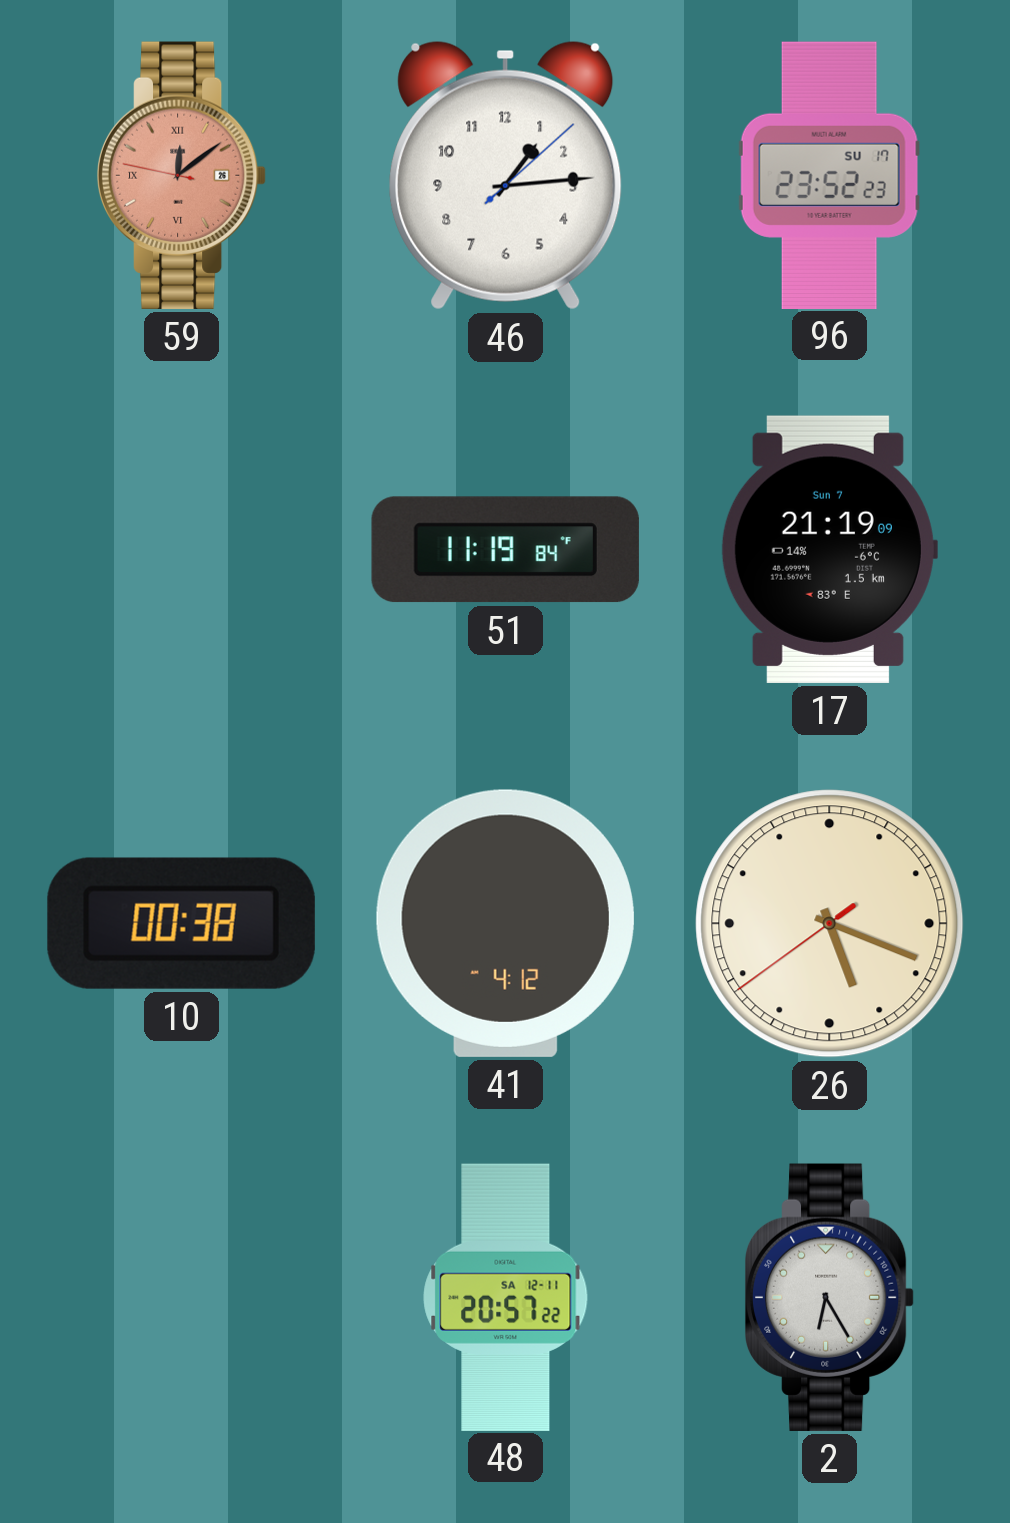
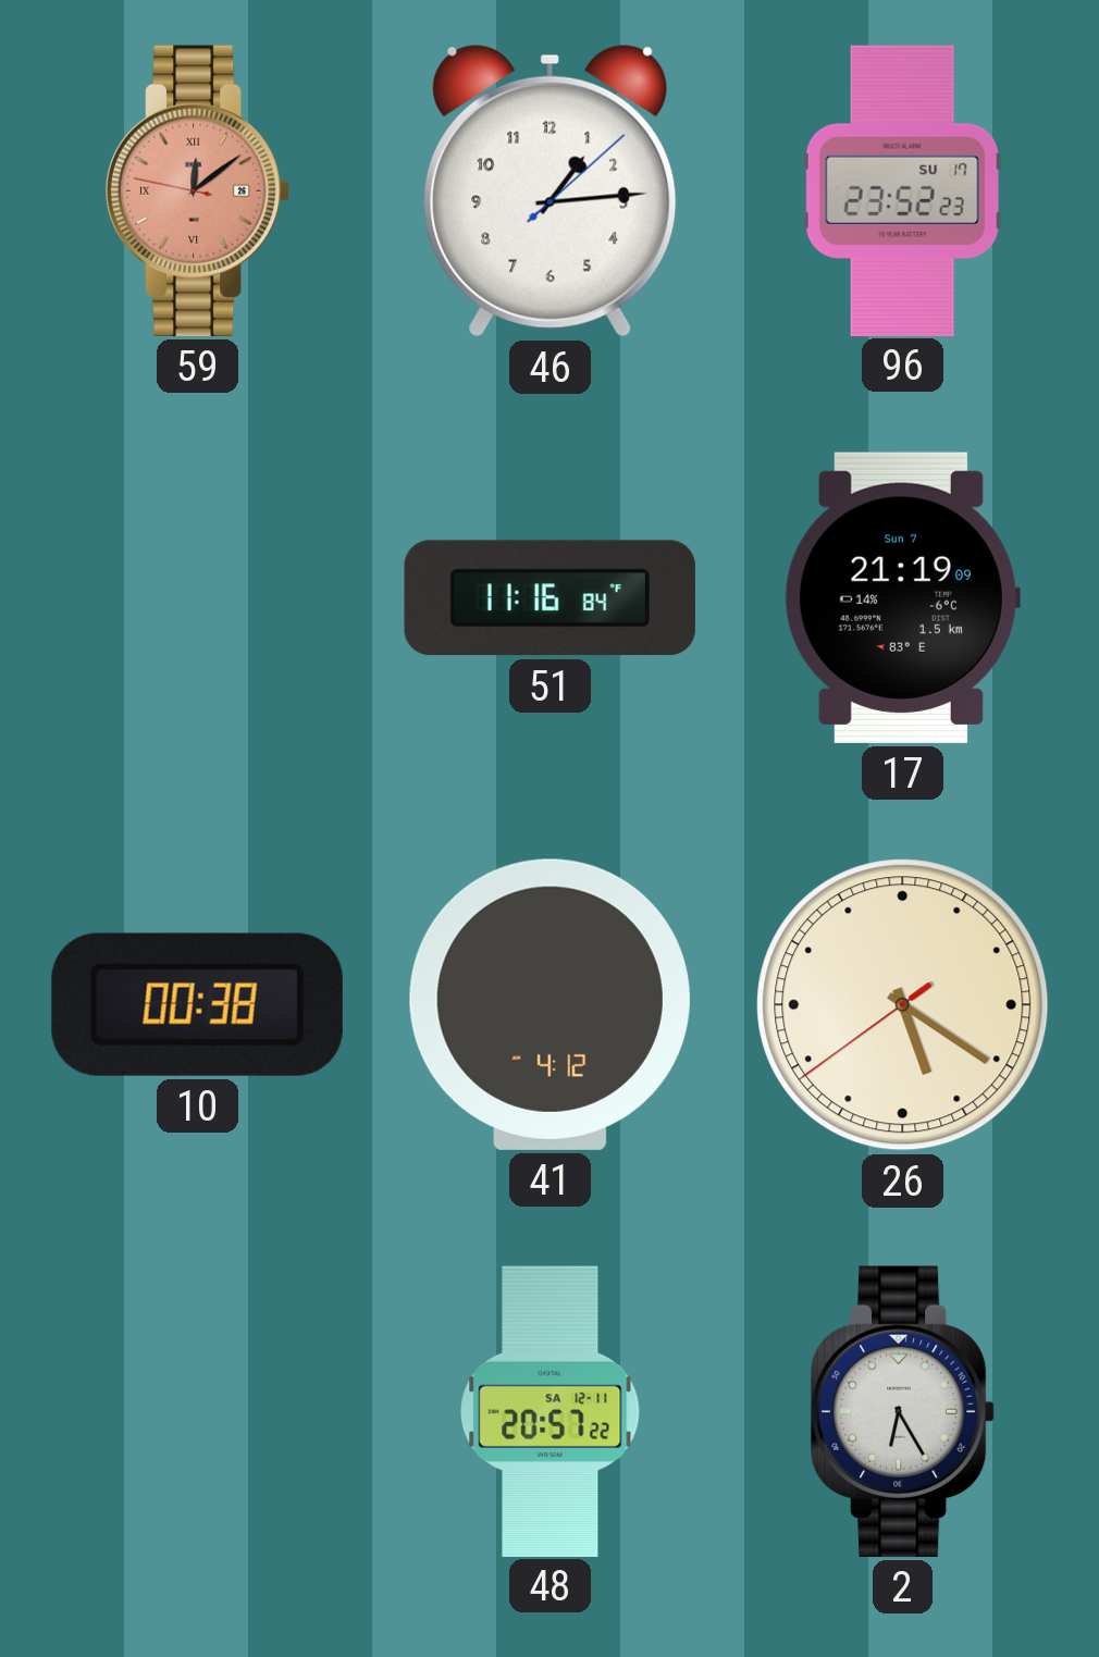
51: 11:19 -> 11:16 (549, 598)
26: 5:18 -> 5:20 (903, 1005)
